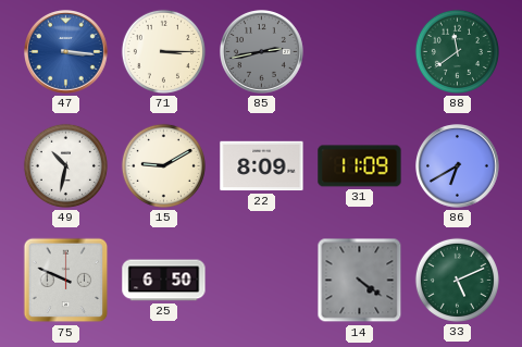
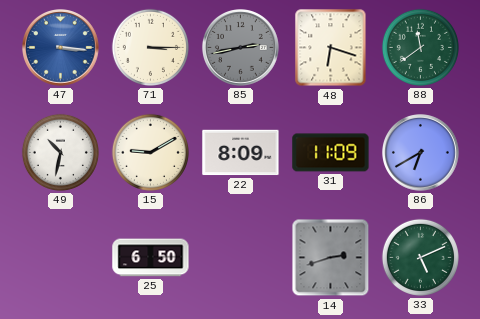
48: none -> 6:18 (331, 48)
75: 9:49 -> none (66, 281)
14: 4:21 -> 2:42 (331, 258)
